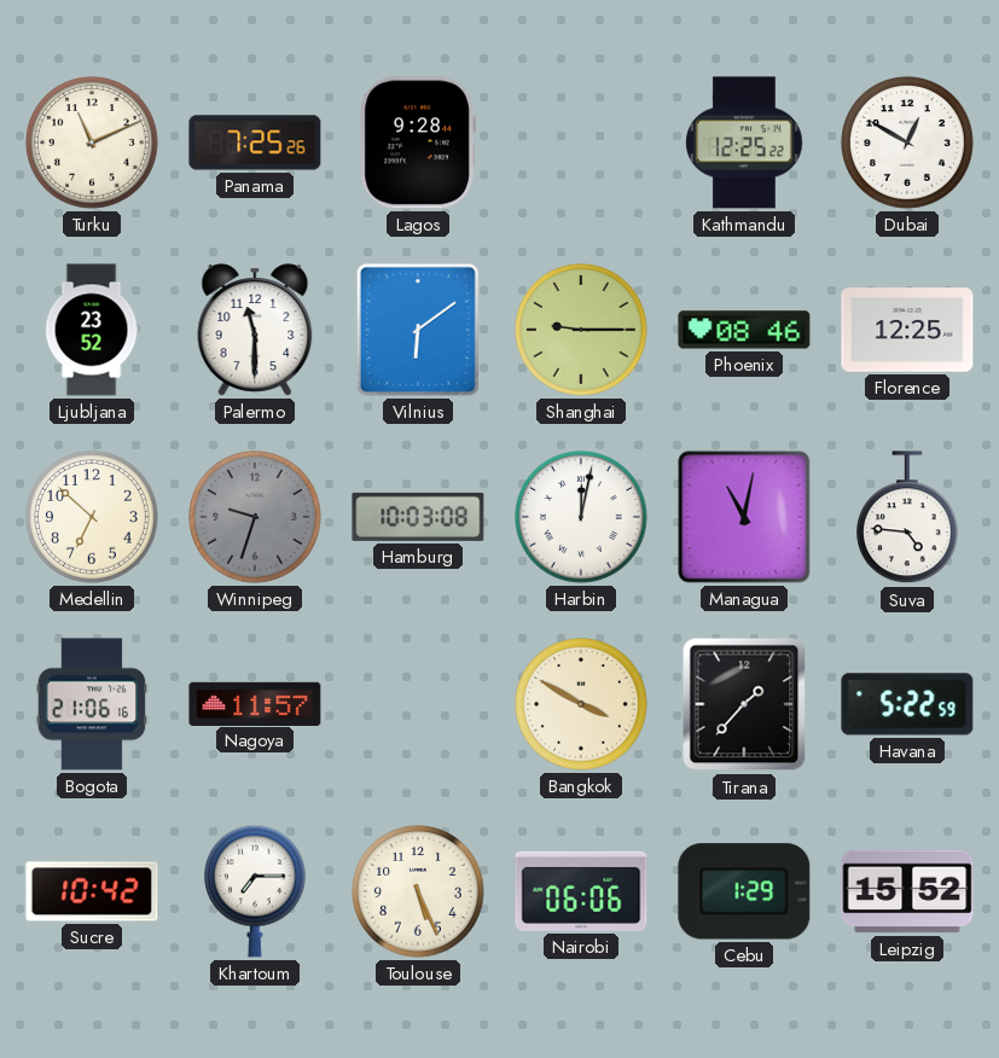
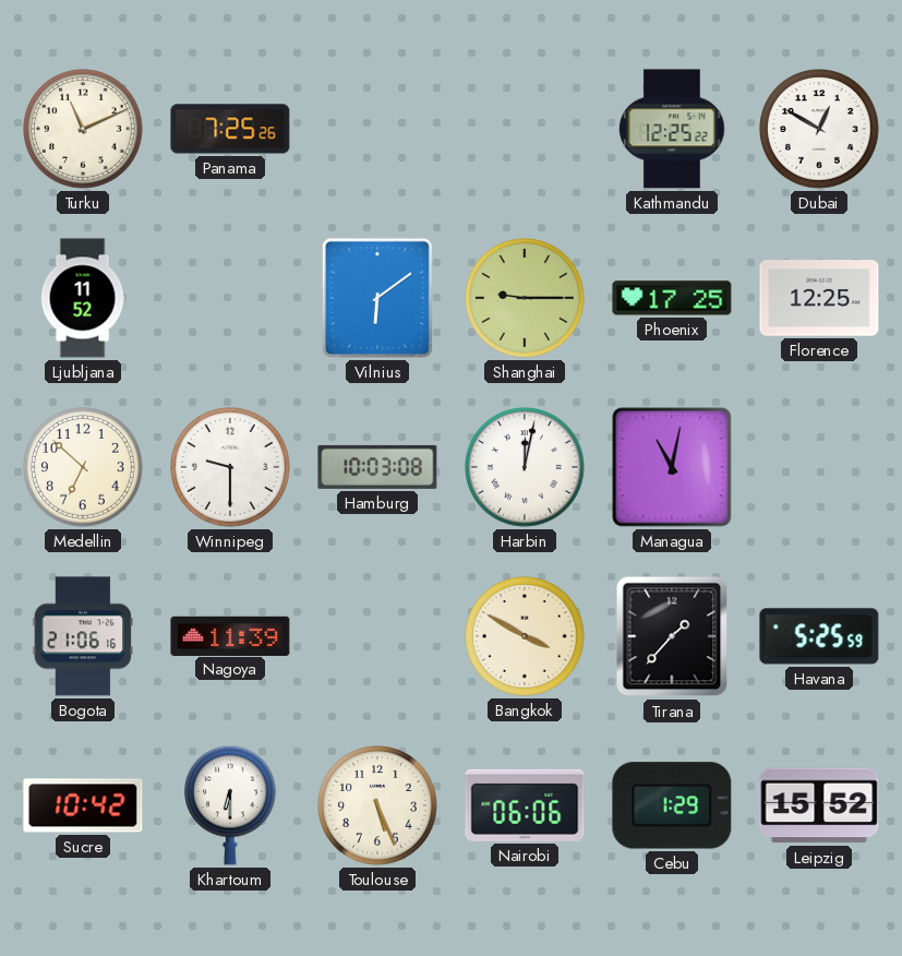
Lagos: 9:28 -> none (418, 143)
Ljubljana: 23:52 -> 11:52 (83, 298)
Palermo: 11:30 -> none (255, 330)
Phoenix: 08:46 -> 17:25 (672, 298)
Winnipeg: 9:33 -> 9:30 (230, 467)
Winnipeg dial: grey -> white (230, 467)
Suva: 4:46 -> none (908, 518)
Nagoya: 11:57 -> 11:39 (230, 635)
Havana: 5:22 -> 5:25 (819, 636)
Khartoum: 7:15 -> 6:30 (231, 805)
